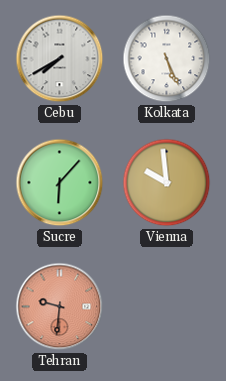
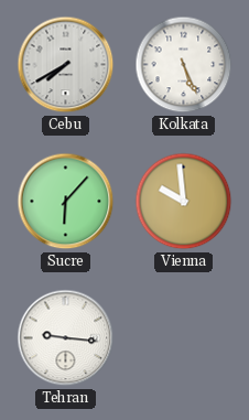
Tehran: 9:31 -> 9:16 (66, 338)
Tehran dial: salmon -> white (66, 338)
